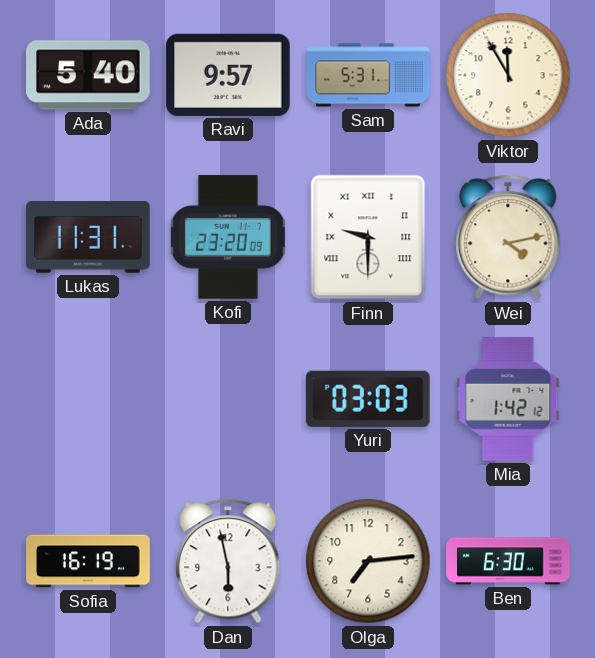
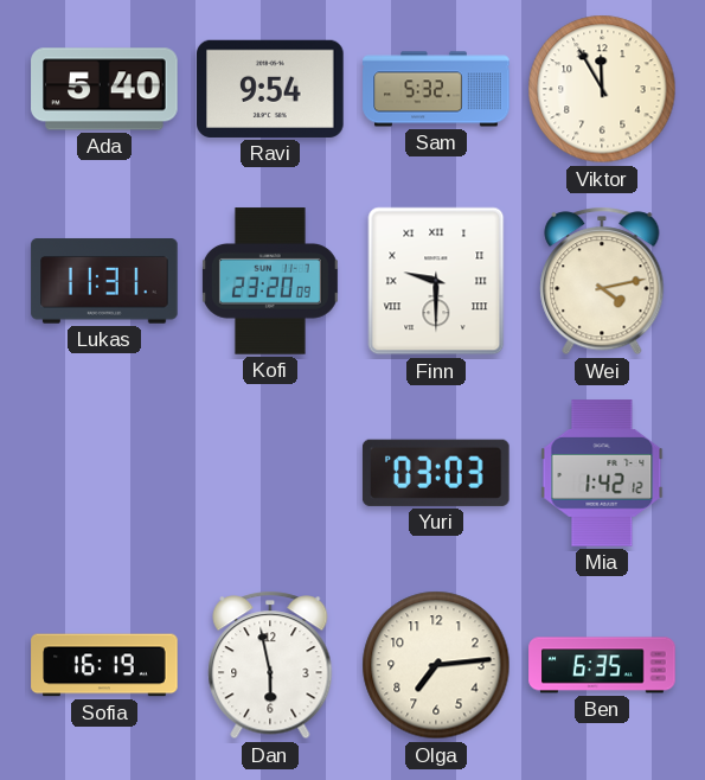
Ravi: 9:57 -> 9:54 (270, 89)
Sam: 5:31 -> 5:32 (436, 89)
Ben: 6:30 -> 6:35 (602, 665)
